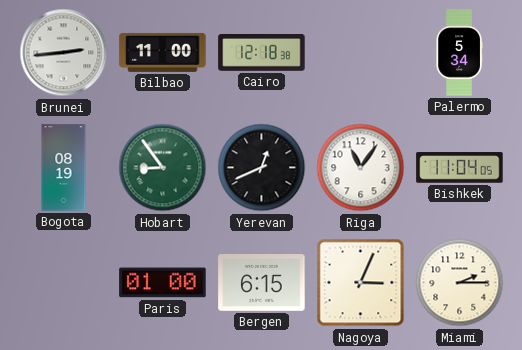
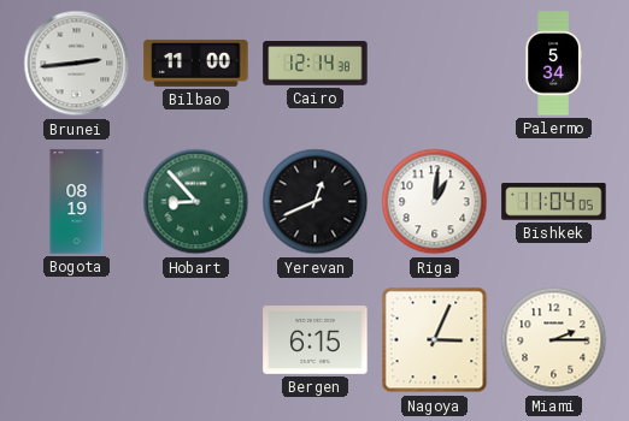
Cairo: 12:18 -> 12:14 (316, 64)
Hobart: 8:54 -> 8:53 (196, 202)
Riga: 11:06 -> 1:01 (435, 202)
Paris: 01:00 -> none (163, 283)
